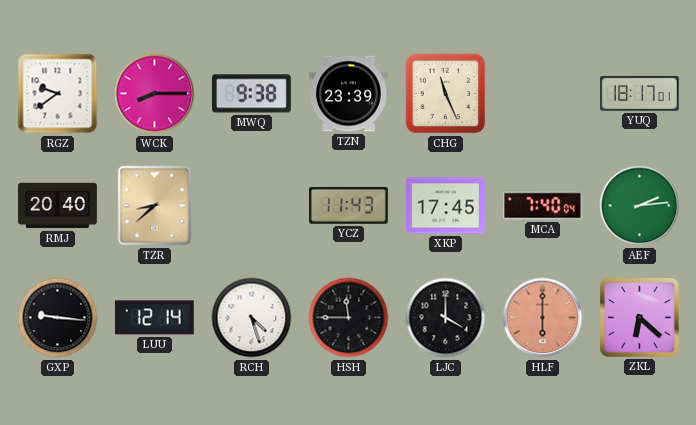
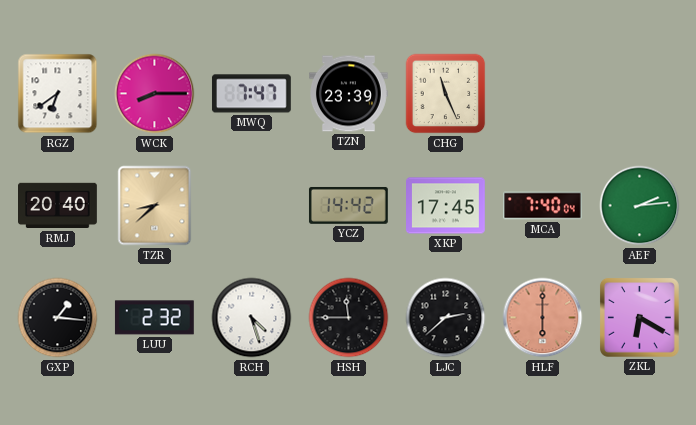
RGZ: 9:39 -> 6:39 (58, 94)
MWQ: 9:38 -> 7:47 (251, 94)
YUQ: 18:17 -> none (640, 93)
YCZ: 11:43 -> 14:42 (348, 205)
GXP: 9:16 -> 1:16 (58, 318)
LUU: 12:14 -> 2:32 (154, 318)
LJC: 4:00 -> 2:38 (446, 318)
ZKL: 6:22 -> 6:20 (639, 317)
